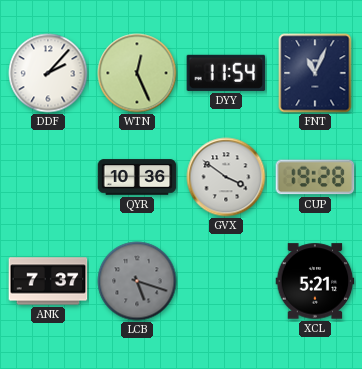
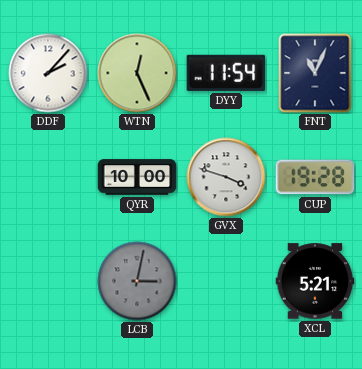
QYR: 10:36 -> 10:00 (137, 177)
GVX: 3:51 -> 3:48 (226, 177)
ANK: 7:37 -> none (48, 281)
LCB: 5:18 -> 3:02 (137, 281)
